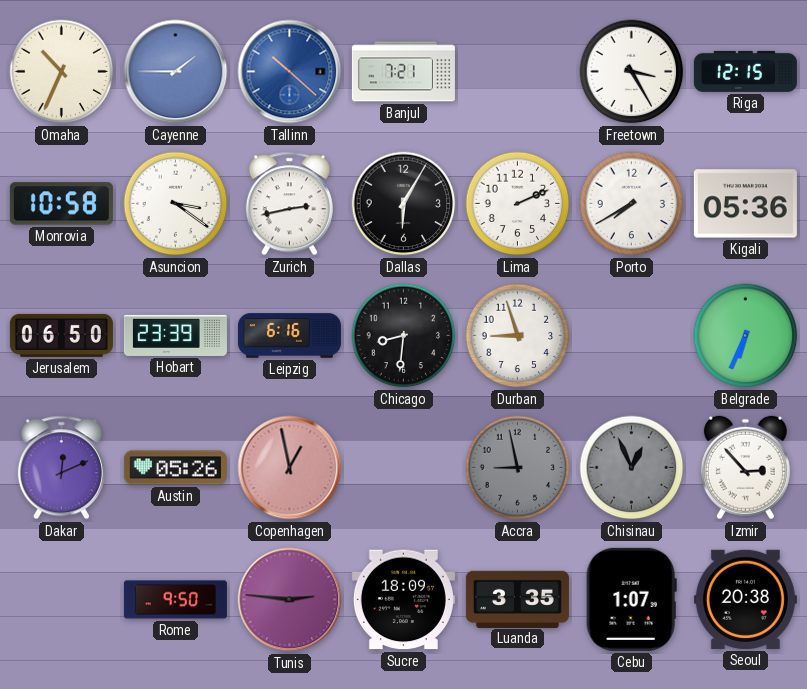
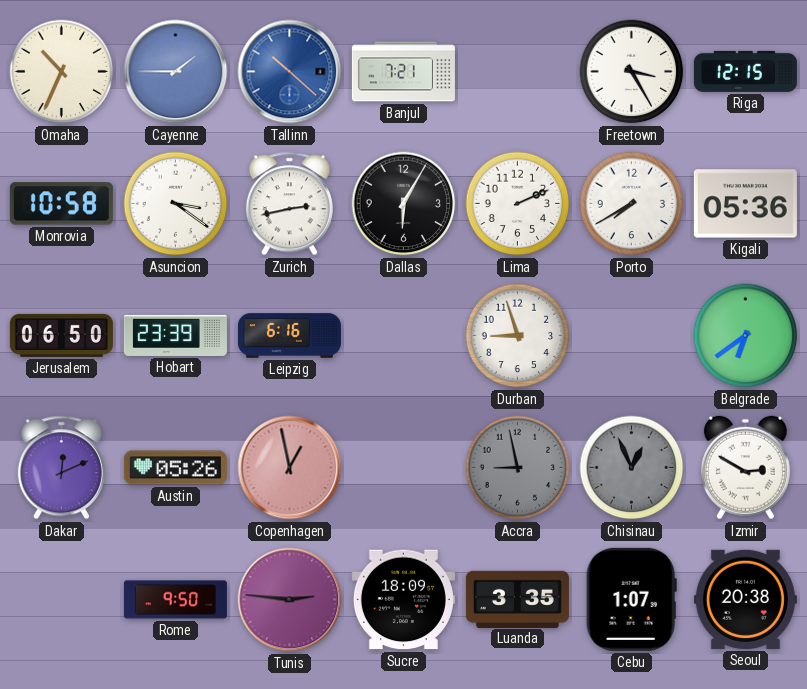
Chicago: 8:31 -> none (404, 336)
Belgrade: 6:34 -> 6:39 (746, 336)
Izmir: 2:53 -> 2:50 (745, 468)
